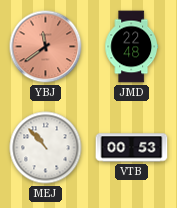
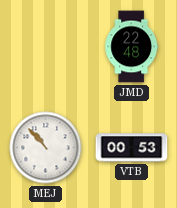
YBJ: 11:39 -> none (46, 47)
